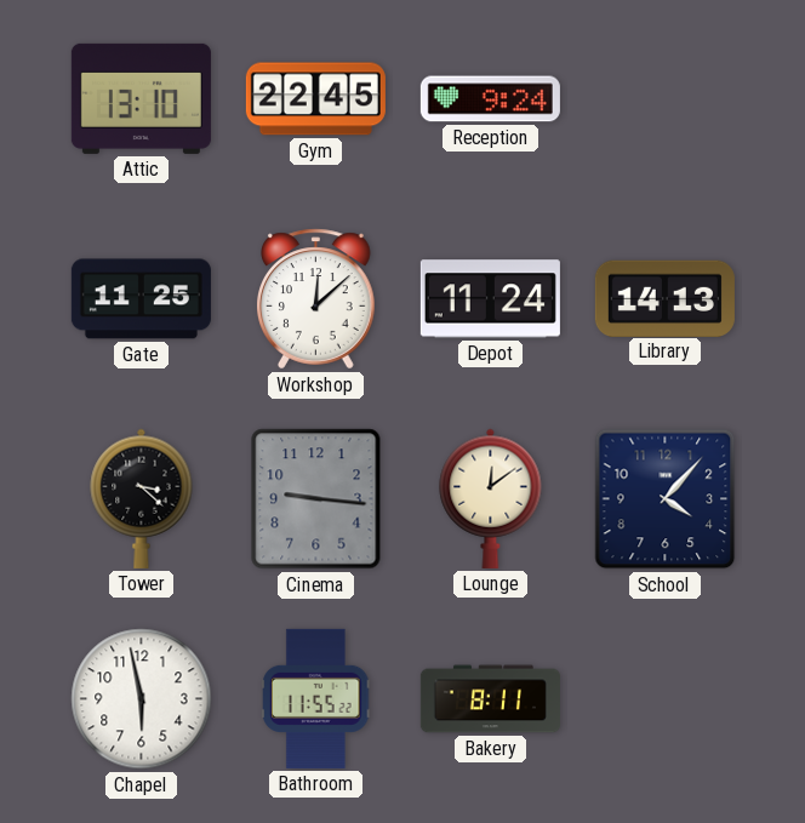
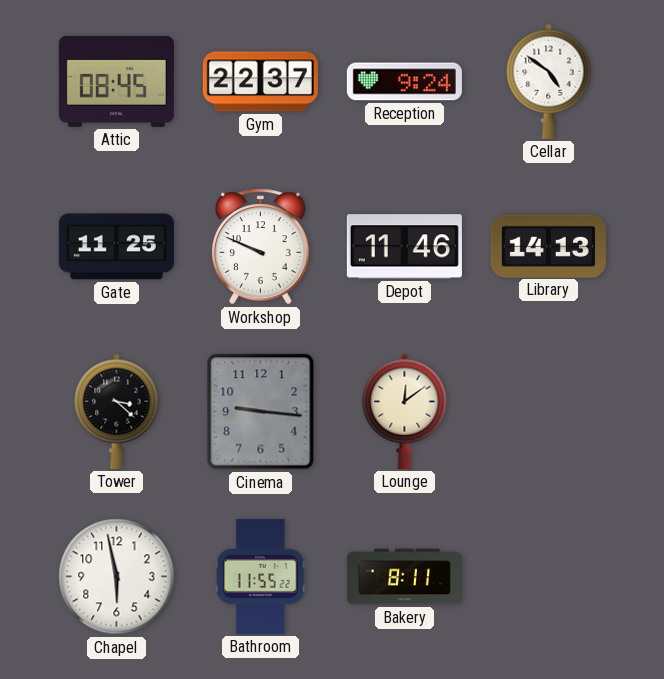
Attic: 13:10 -> 08:45 (116, 81)
Gym: 22:45 -> 22:37 (260, 82)
Cellar: none -> 4:51 (549, 81)
Workshop: 12:08 -> 9:49 (261, 247)
Depot: 11:24 -> 11:46 (404, 247)
School: 4:07 -> none (666, 499)
